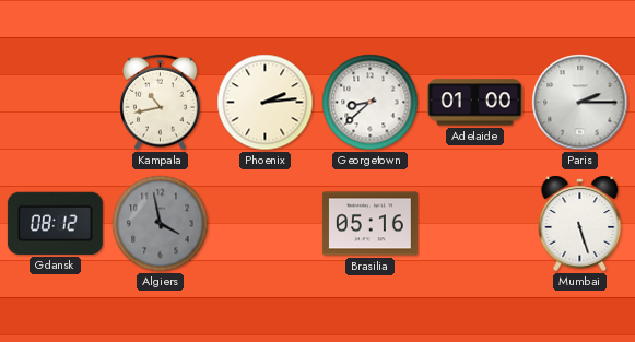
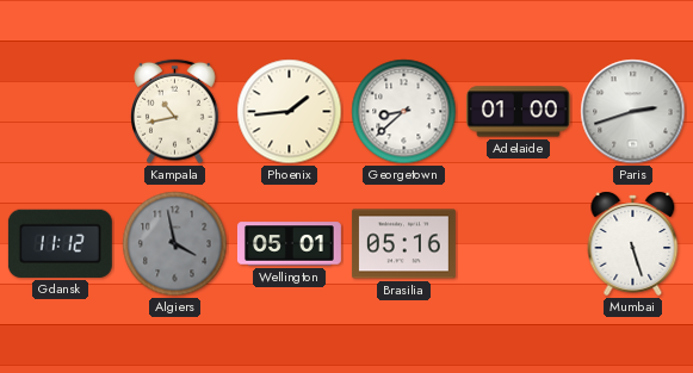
Phoenix: 2:14 -> 1:44 (290, 112)
Paris: 2:15 -> 2:42 (633, 112)
Gdansk: 08:12 -> 11:12 (60, 243)
Wellington: none -> 05:01 (289, 244)
